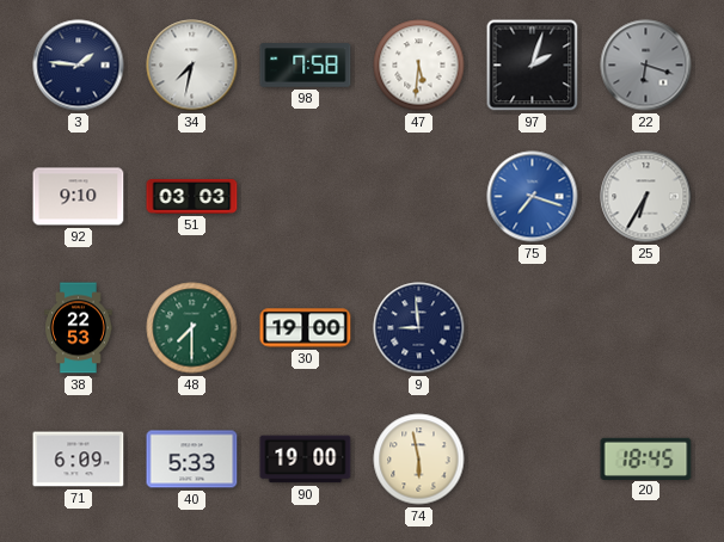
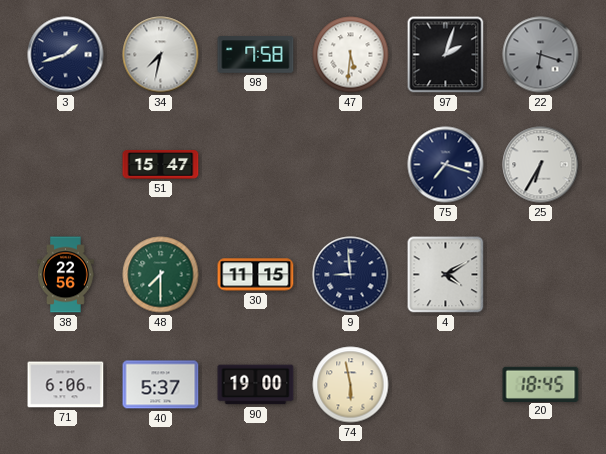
3: 1:46 -> 1:42 (66, 55)
92: 9:10 -> none (79, 197)
51: 03:03 -> 15:47 (161, 165)
75 dial: blue -> navy (446, 165)
38: 22:53 -> 22:56 (66, 275)
30: 19:00 -> 11:15 (256, 275)
4: none -> 4:10 (446, 275)
71: 6:09 -> 6:06 (66, 385)
40: 5:33 -> 5:37 (161, 385)
